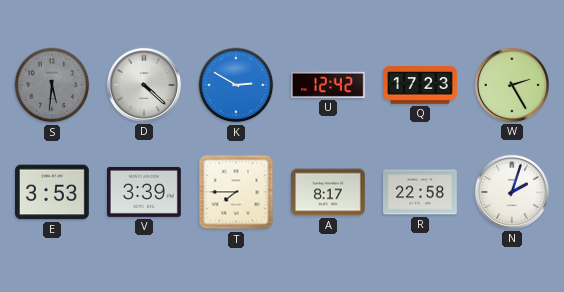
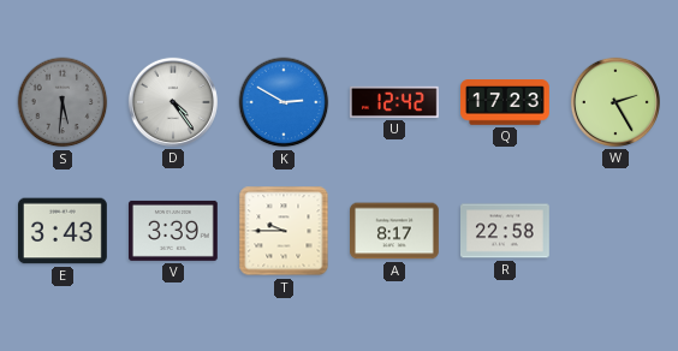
D: 4:22 -> 4:24 (173, 102)
E: 3:53 -> 3:43 (64, 231)
T: 7:45 -> 9:45 (284, 231)
N: 2:03 -> none (512, 192)
